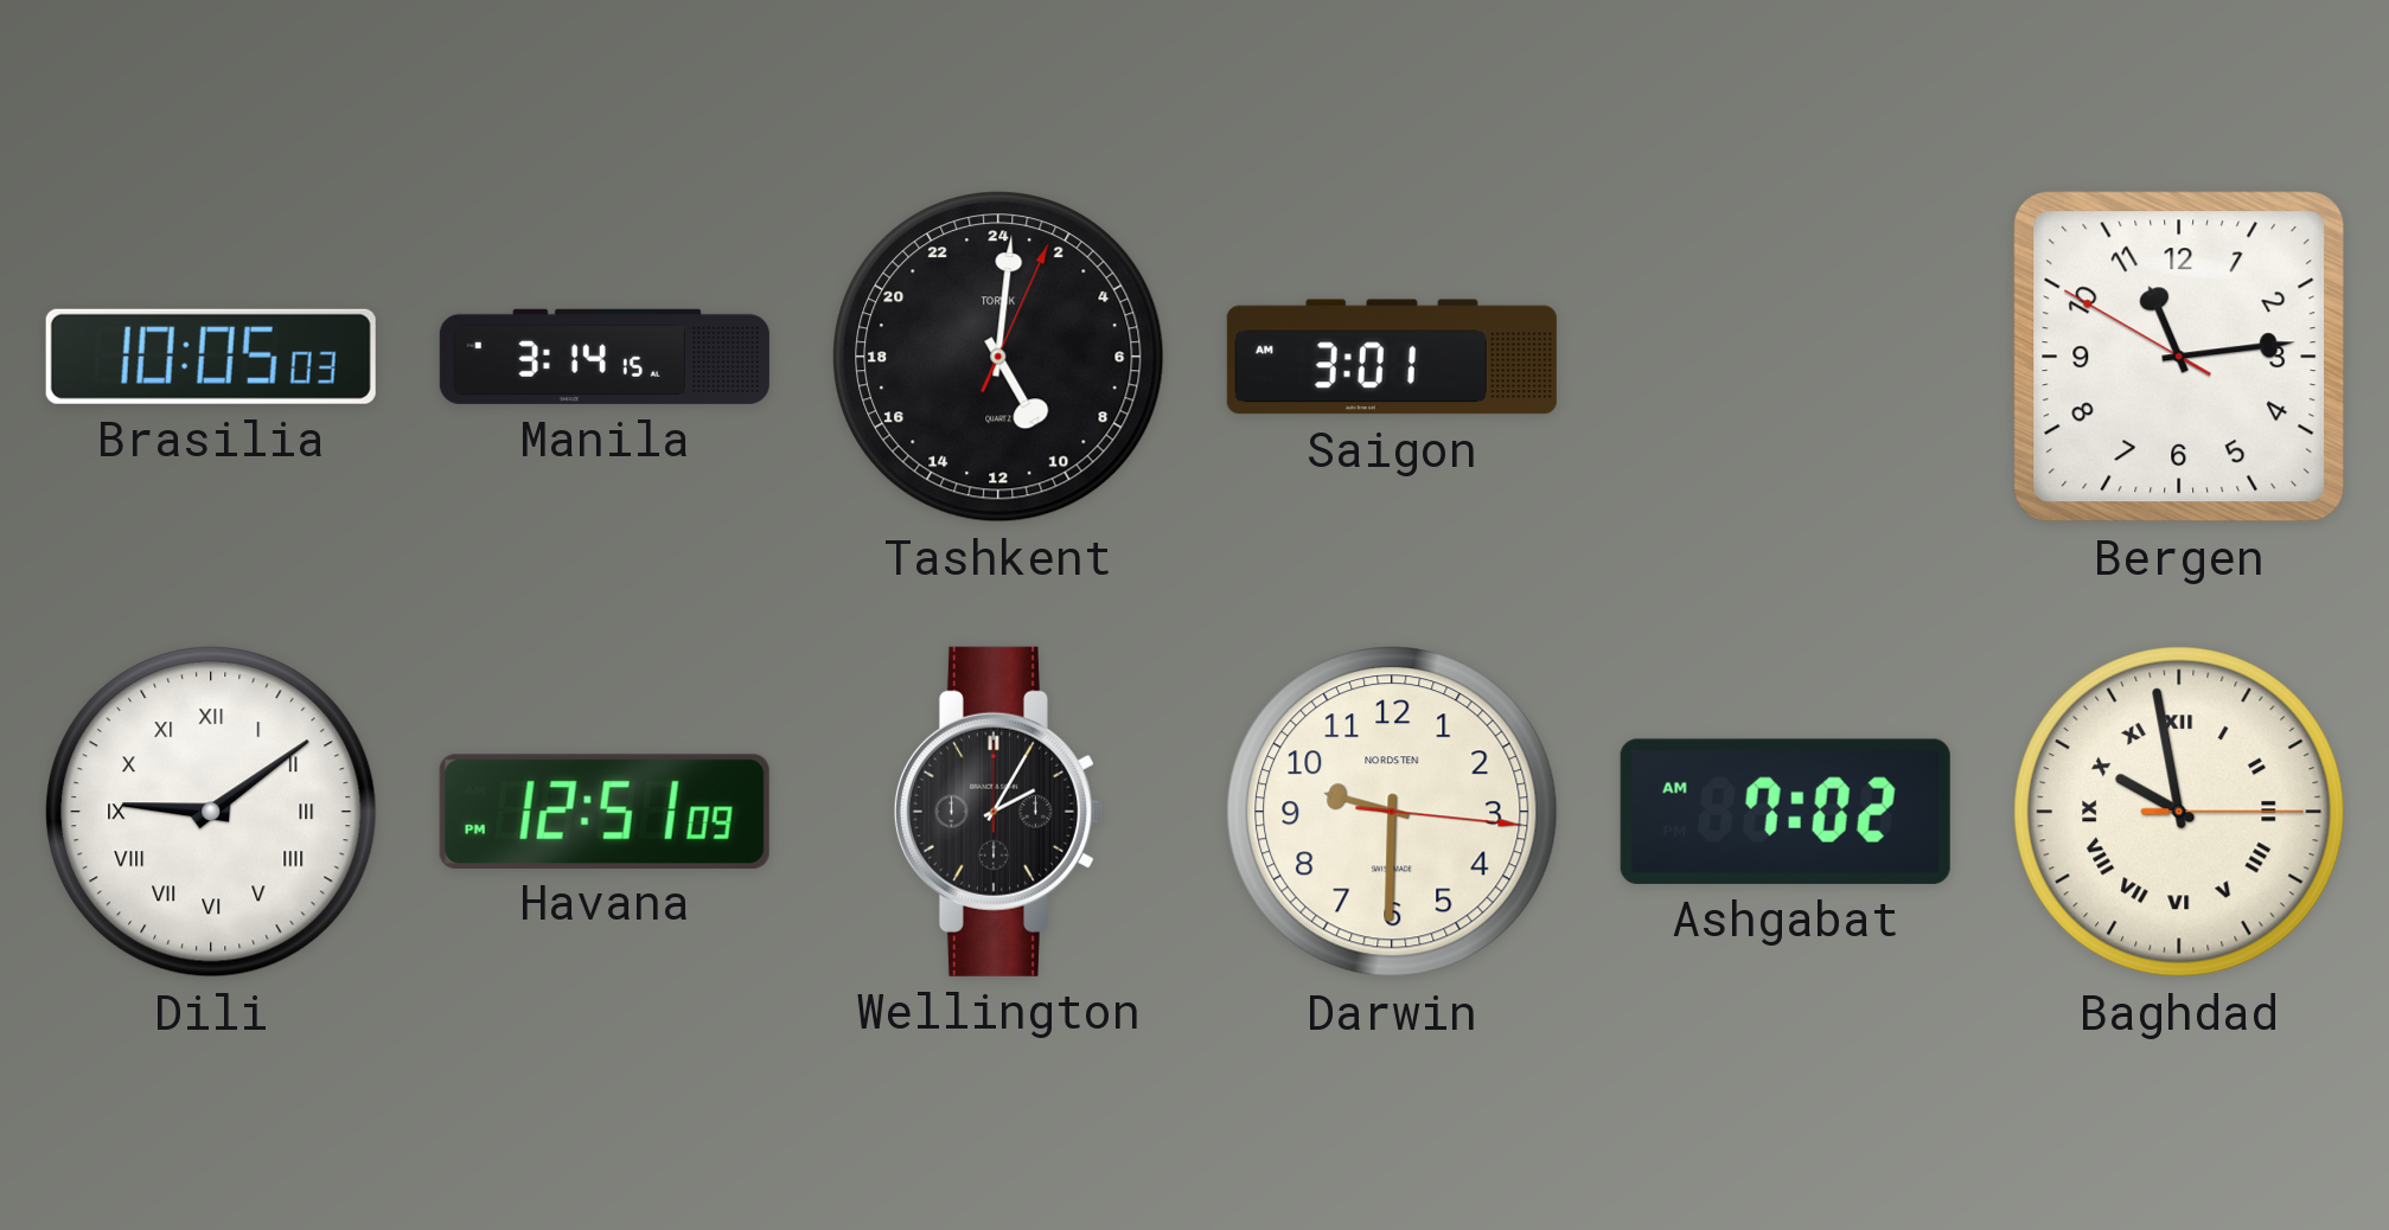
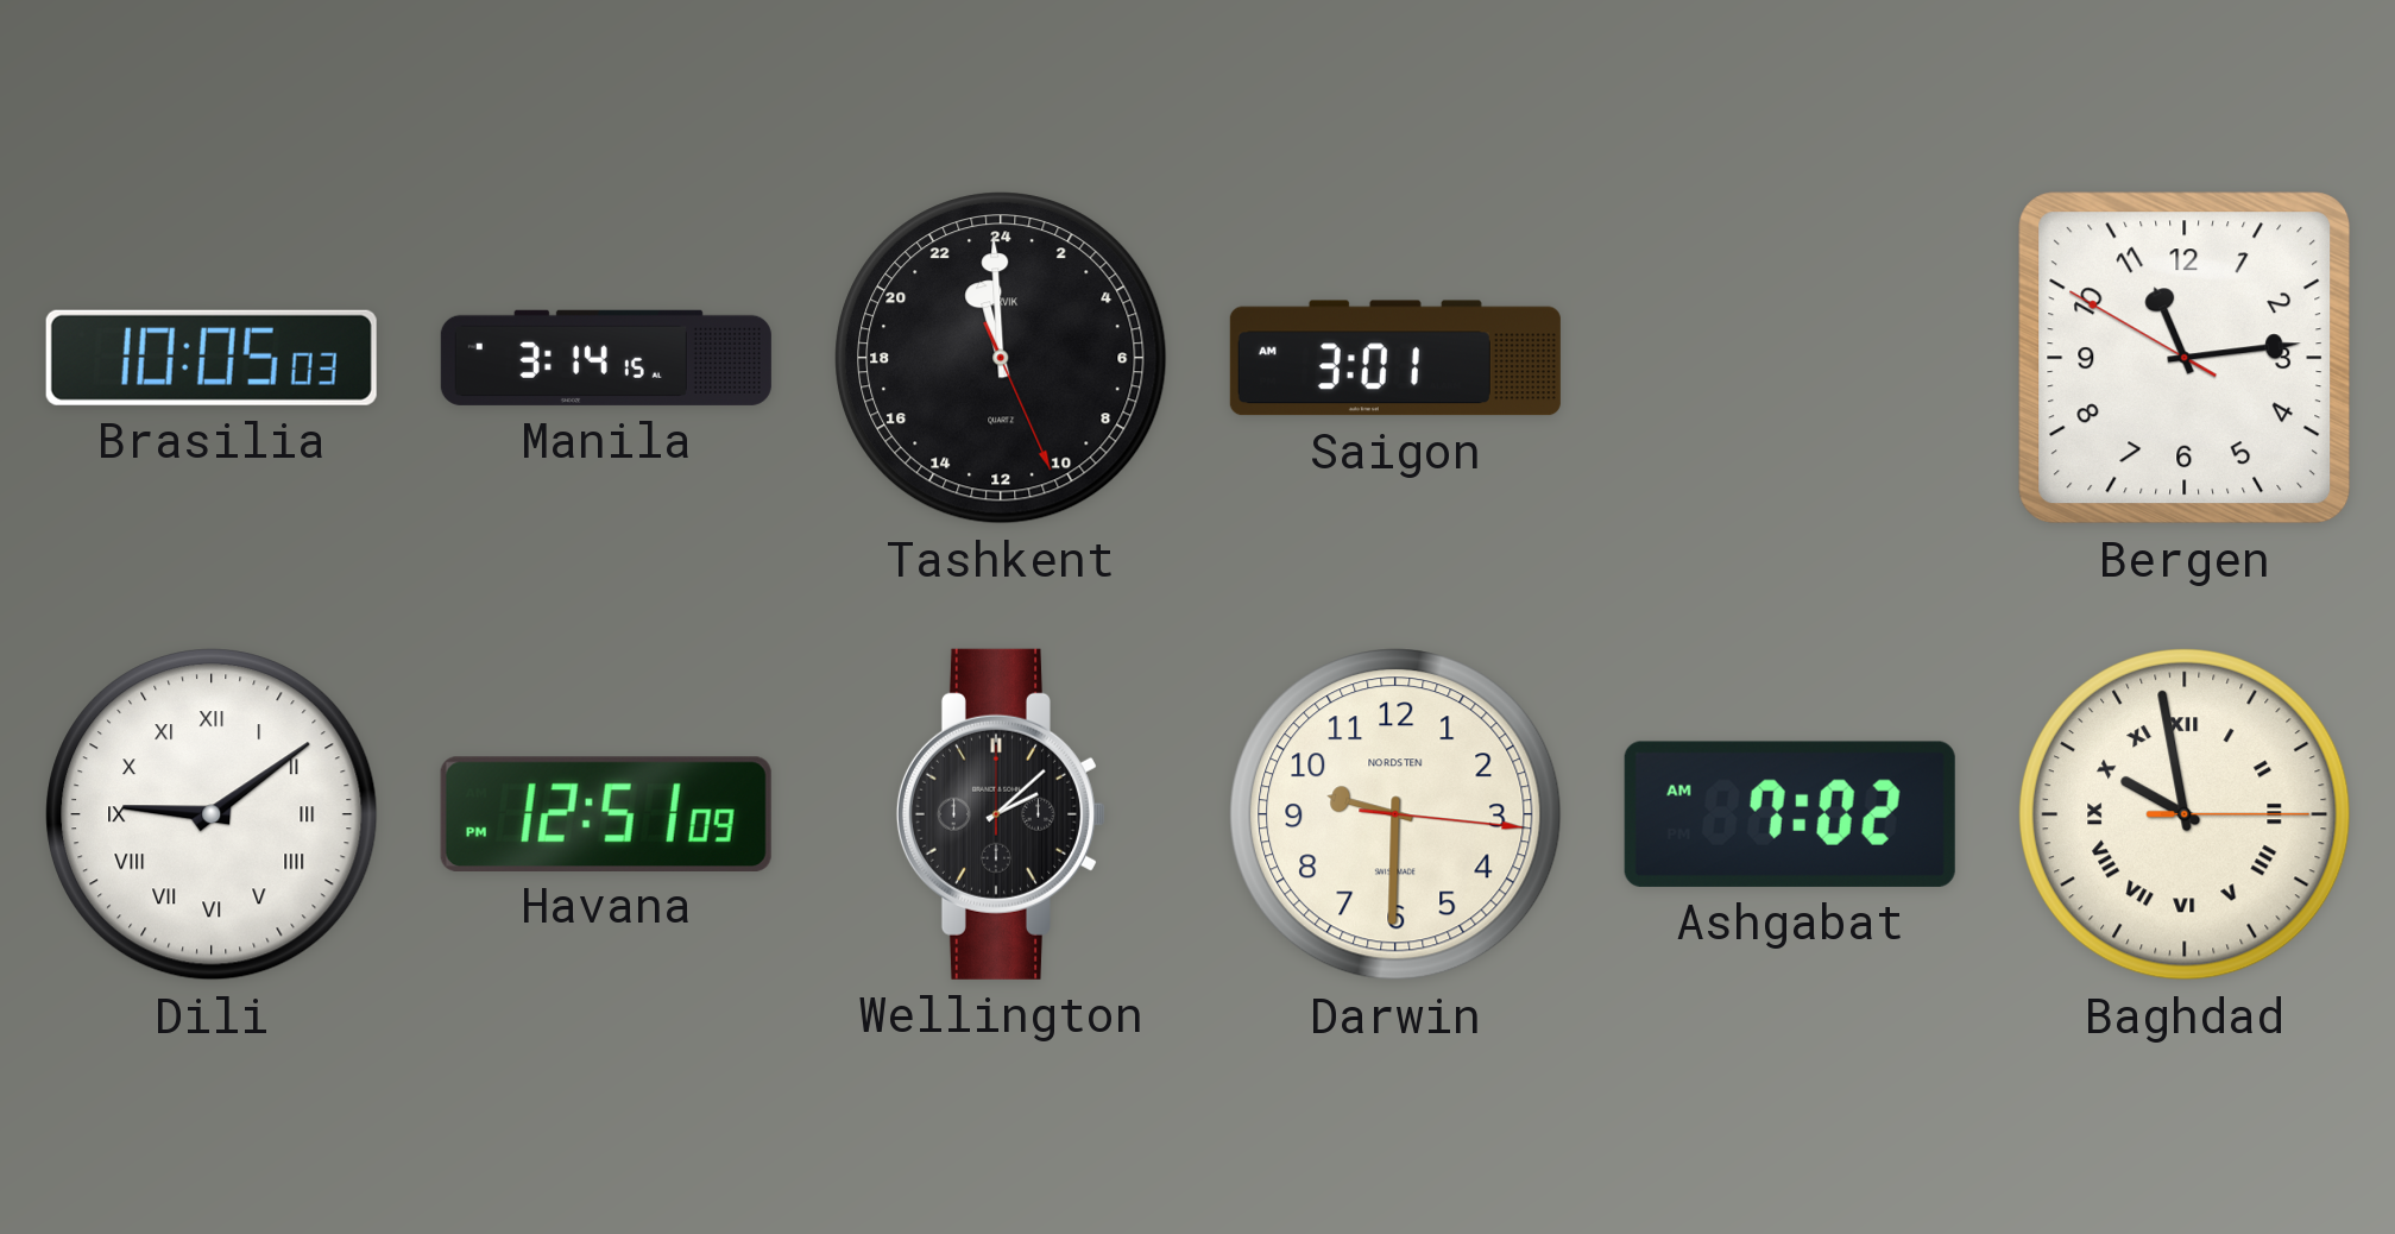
Tashkent: 10:01 -> 22:59 (1001, 358)
Wellington: 2:05 -> 2:08 (1001, 814)
